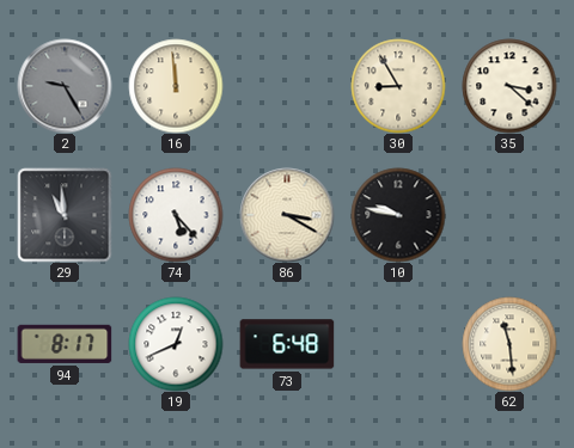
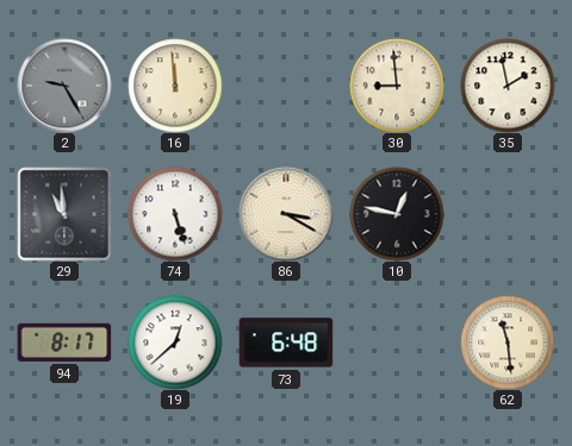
30: 8:55 -> 8:59 (397, 86)
35: 3:22 -> 1:58 (508, 86)
74: 5:23 -> 5:27 (175, 214)
10: 9:47 -> 12:47 (397, 214)
19: 12:41 -> 12:38 (175, 343)
